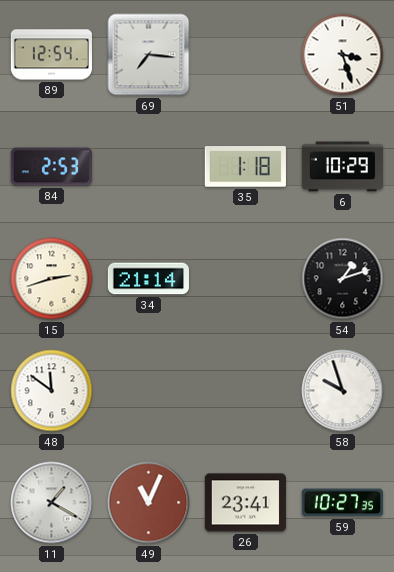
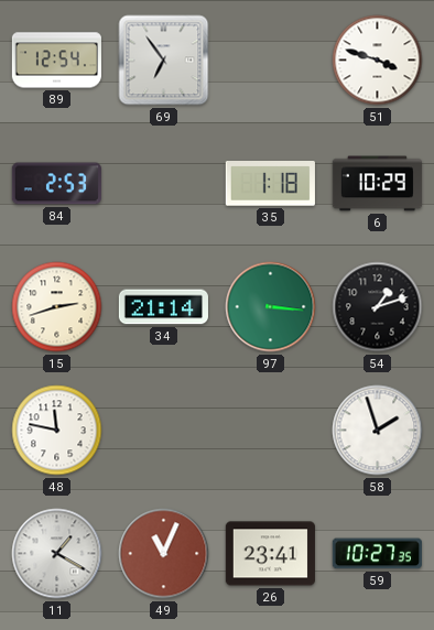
69: 7:16 -> 6:54 (164, 61)
51: 3:27 -> 3:48 (378, 61)
97: none -> 3:16 (271, 307)
48: 11:51 -> 11:47 (57, 431)
58: 9:57 -> 1:57 (378, 431)
